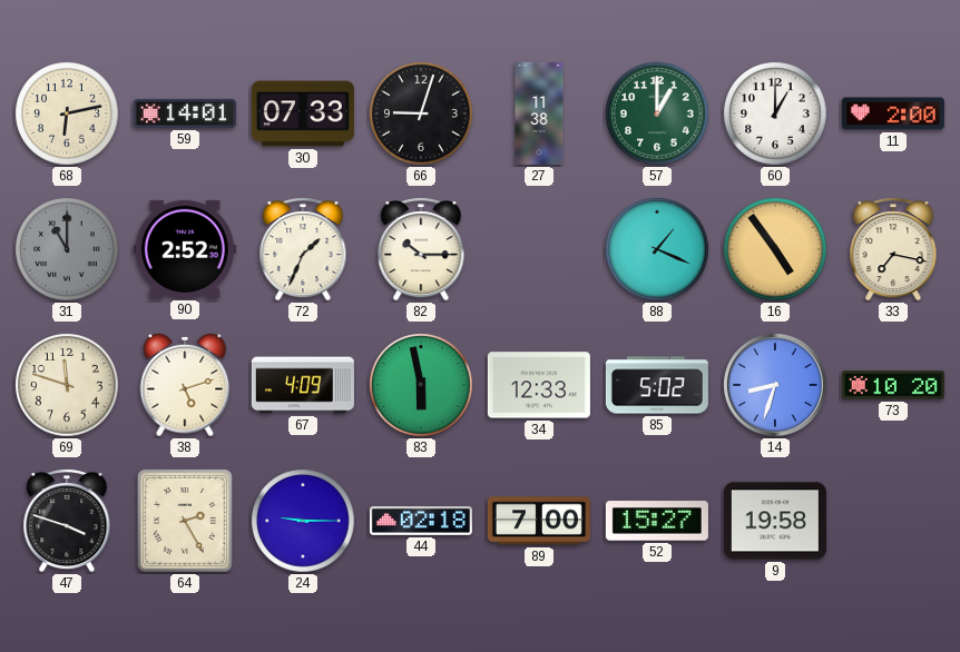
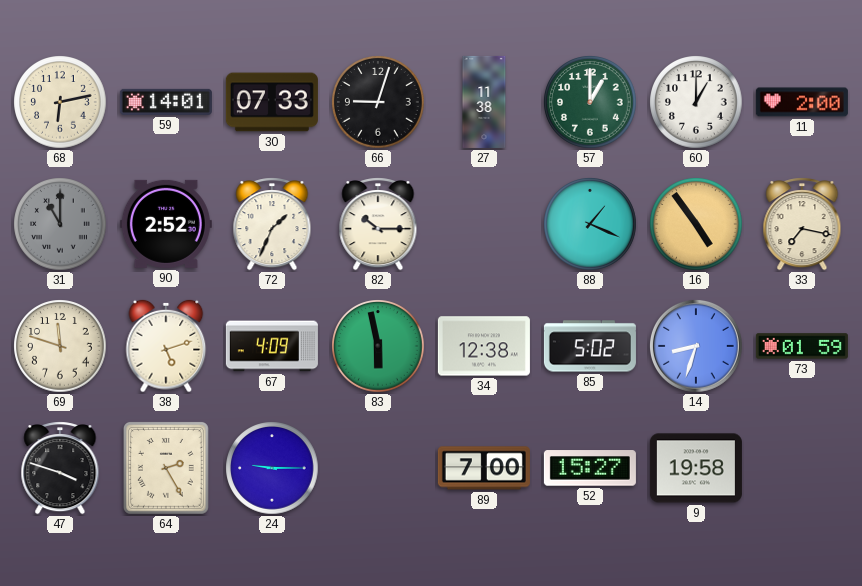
34: 12:33 -> 12:38 (484, 346)
73: 10:20 -> 01:59 (802, 346)
44: 02:18 -> none (421, 521)
